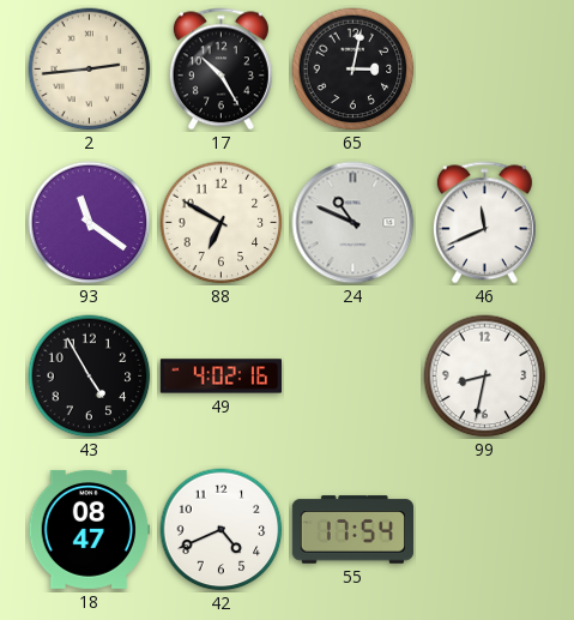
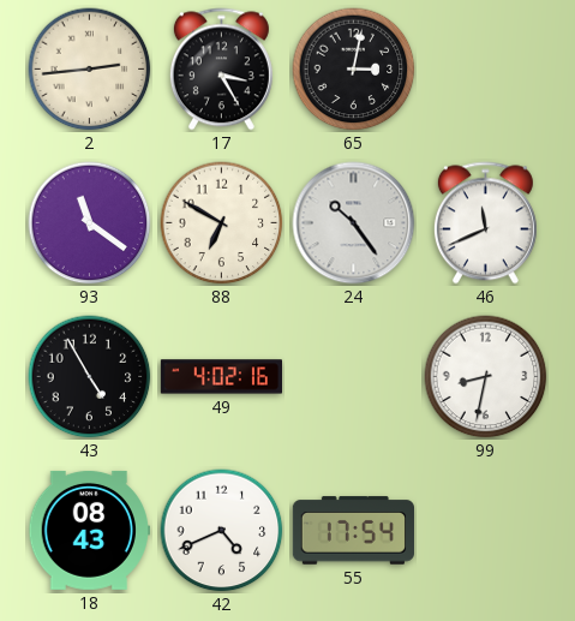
17: 10:25 -> 3:25 (221, 70)
24: 10:49 -> 10:24 (354, 223)
18: 08:47 -> 08:43 (89, 530)
